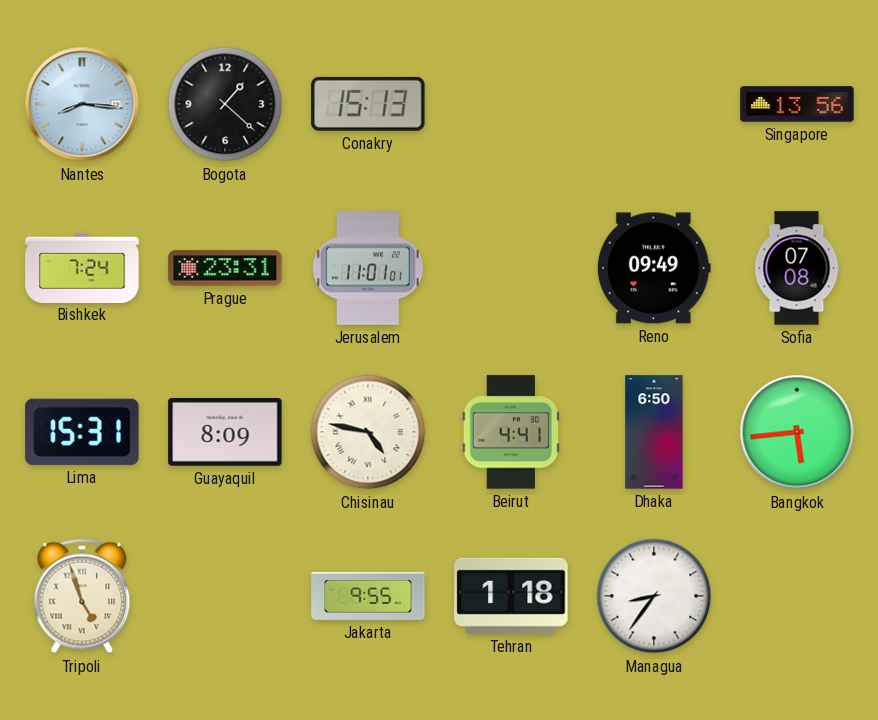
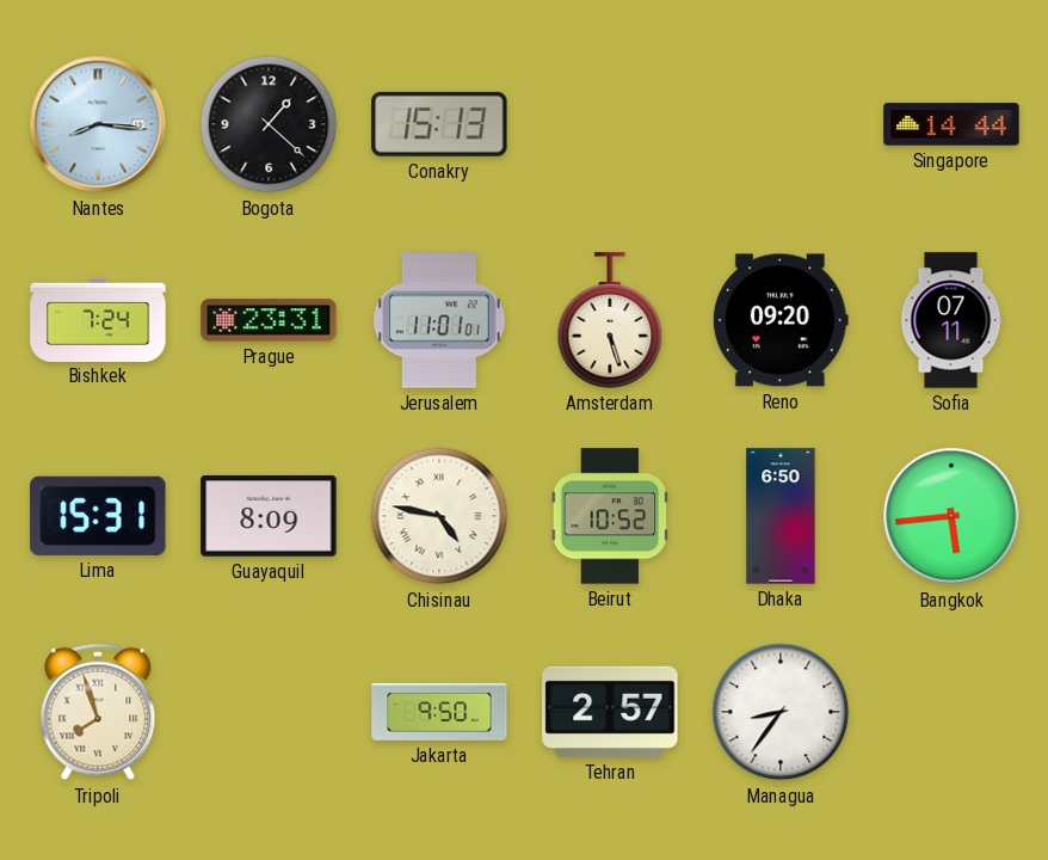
Singapore: 13:56 -> 14:44 (951, 124)
Amsterdam: none -> 5:27 (610, 320)
Reno: 09:49 -> 09:20 (781, 320)
Sofia: 07:08 -> 07:11 (951, 320)
Beirut: 4:41 -> 10:52 (610, 516)
Tripoli: 4:57 -> 7:57 (98, 712)
Jakarta: 9:55 -> 9:50 (439, 712)
Tehran: 1:18 -> 2:57 (610, 712)
